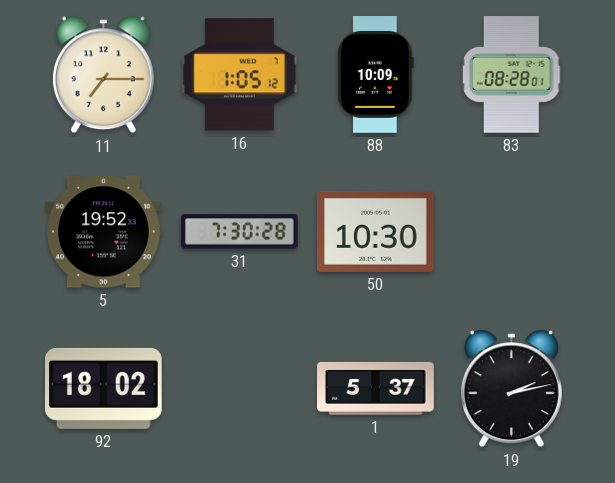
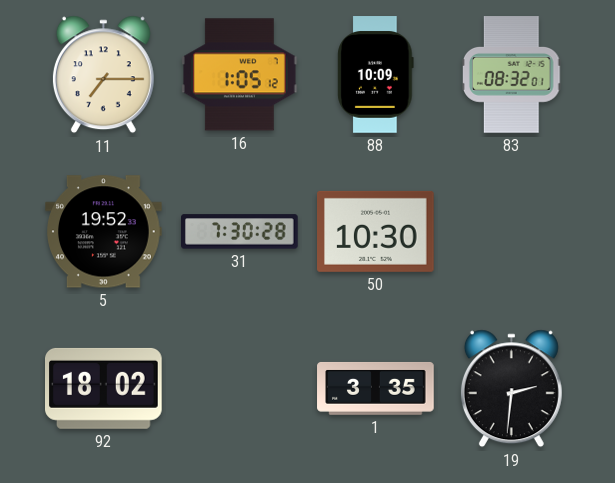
83: 08:28 -> 08:32 (511, 75)
1: 5:37 -> 3:35 (376, 388)
19: 2:13 -> 2:31 (511, 389)
